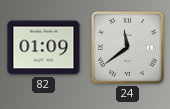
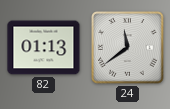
82: 01:09 -> 01:13 (44, 48)
